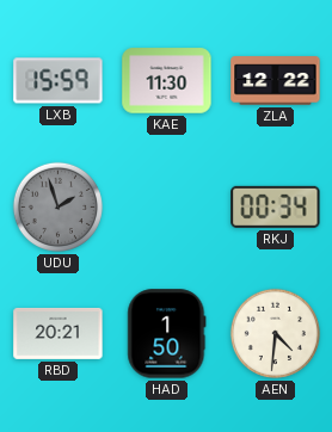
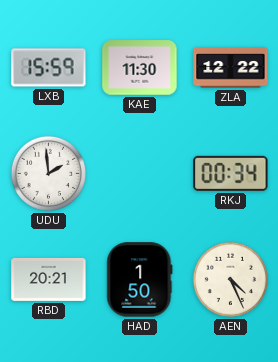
UDU: 1:57 -> 1:59 (48, 173)
UDU dial: grey -> white (48, 173)
AEN: 4:31 -> 4:26 (230, 279)
